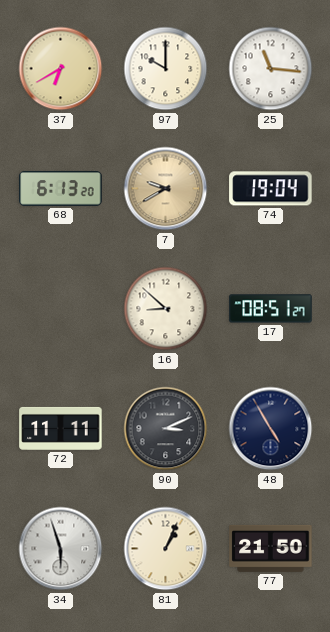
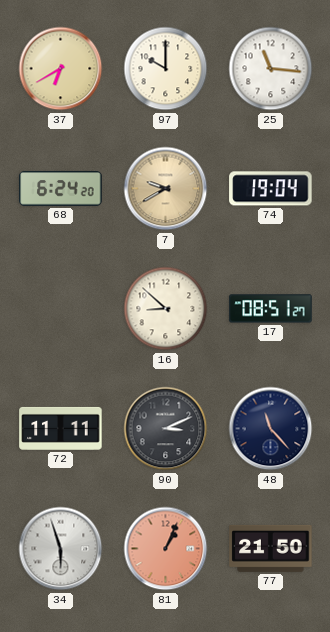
68: 6:13 -> 6:24 (61, 189)
48: 4:55 -> 11:23 (271, 429)
81 dial: cream -> salmon (166, 549)
